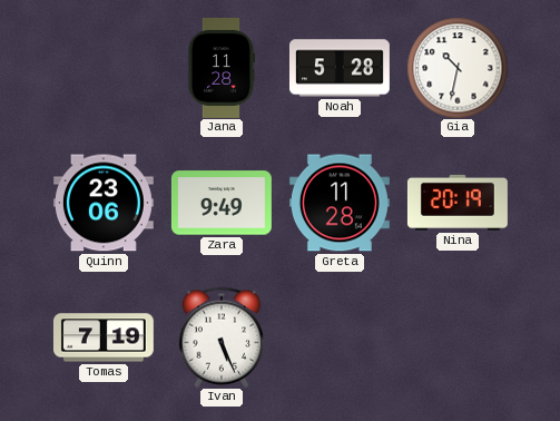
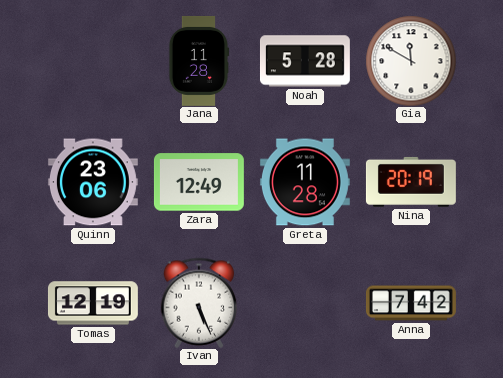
Gia: 10:32 -> 11:50 (411, 61)
Zara: 9:49 -> 12:49 (199, 182)
Tomas: 7:19 -> 12:19 (93, 303)
Anna: none -> 7:42 (411, 303)
